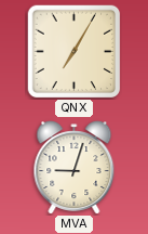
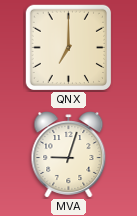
QNX: 7:05 -> 7:00 (68, 47)
